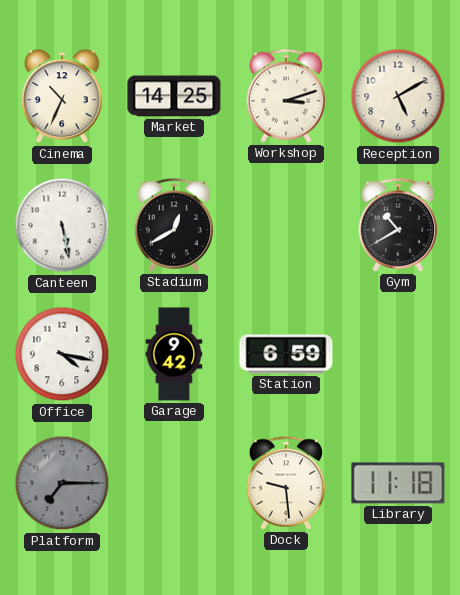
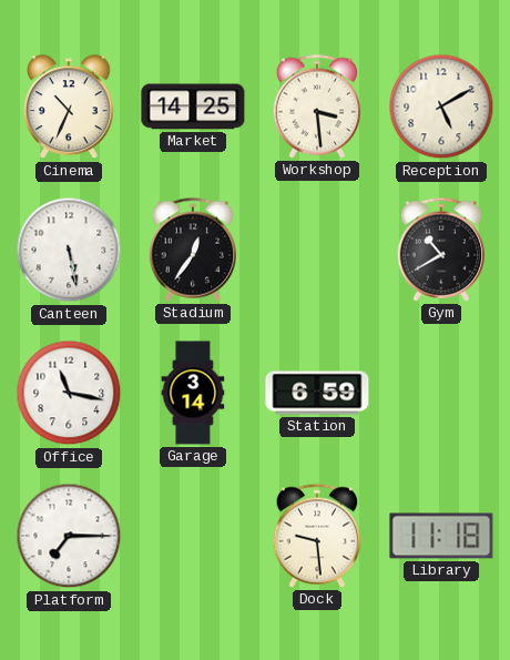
Workshop: 3:12 -> 3:29 (316, 106)
Stadium: 12:40 -> 12:36 (192, 250)
Office: 4:17 -> 11:17 (69, 393)
Garage: 9:42 -> 3:14 (193, 393)
Platform dial: grey -> white (69, 536)
